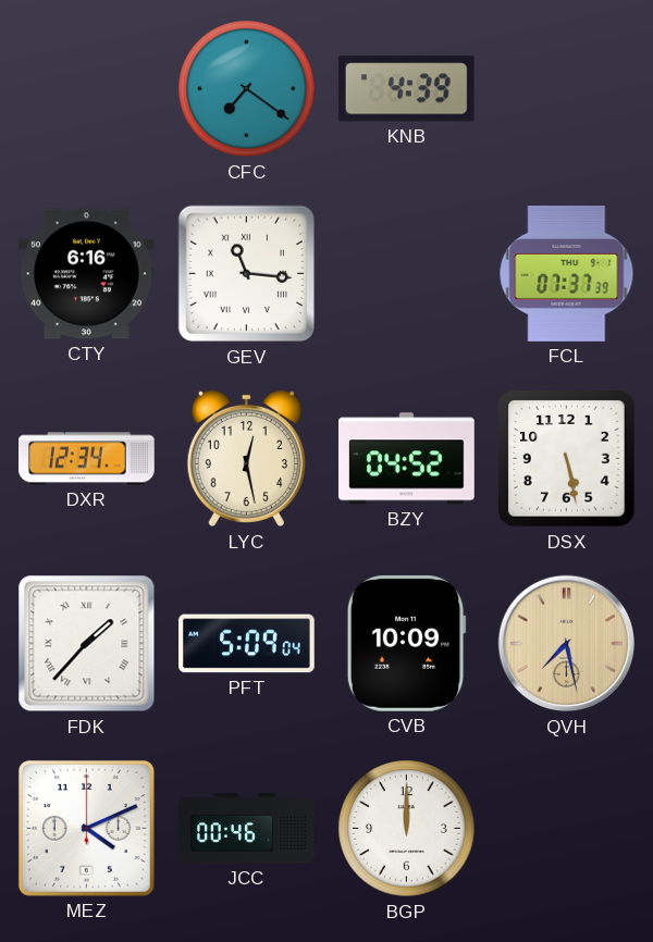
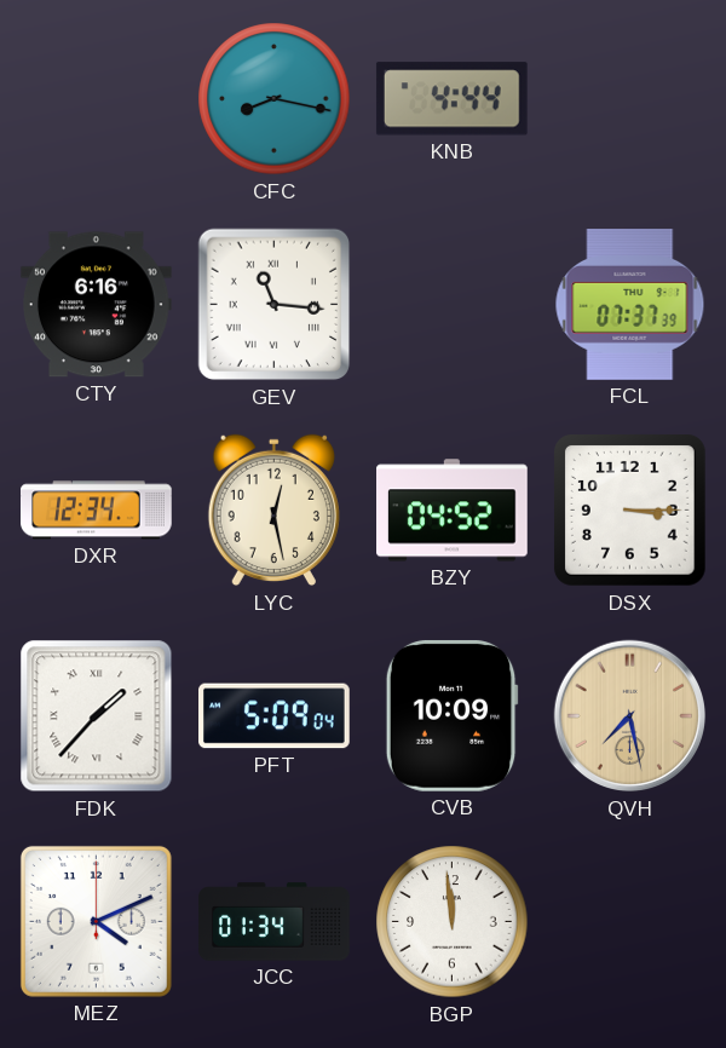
CFC: 7:21 -> 8:17 (275, 99)
KNB: 4:39 -> 4:44 (451, 99)
DSX: 5:28 -> 3:15 (630, 511)
JCC: 00:46 -> 01:34 (275, 922)
BGP: 12:00 -> 11:59 (453, 922)
